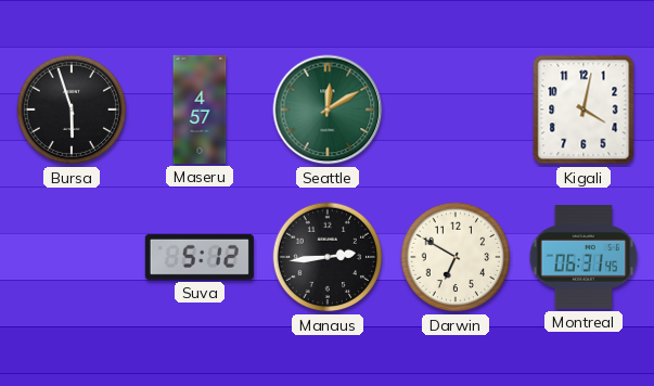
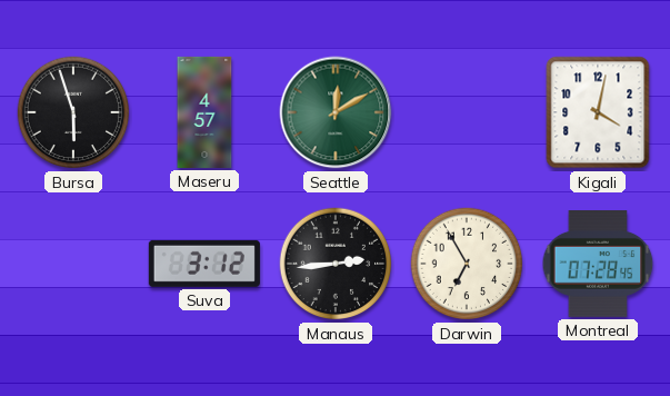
Suva: 5:12 -> 3:12 (204, 264)
Darwin: 6:50 -> 6:55 (467, 264)
Montreal: 06:31 -> 07:28 (598, 265)
